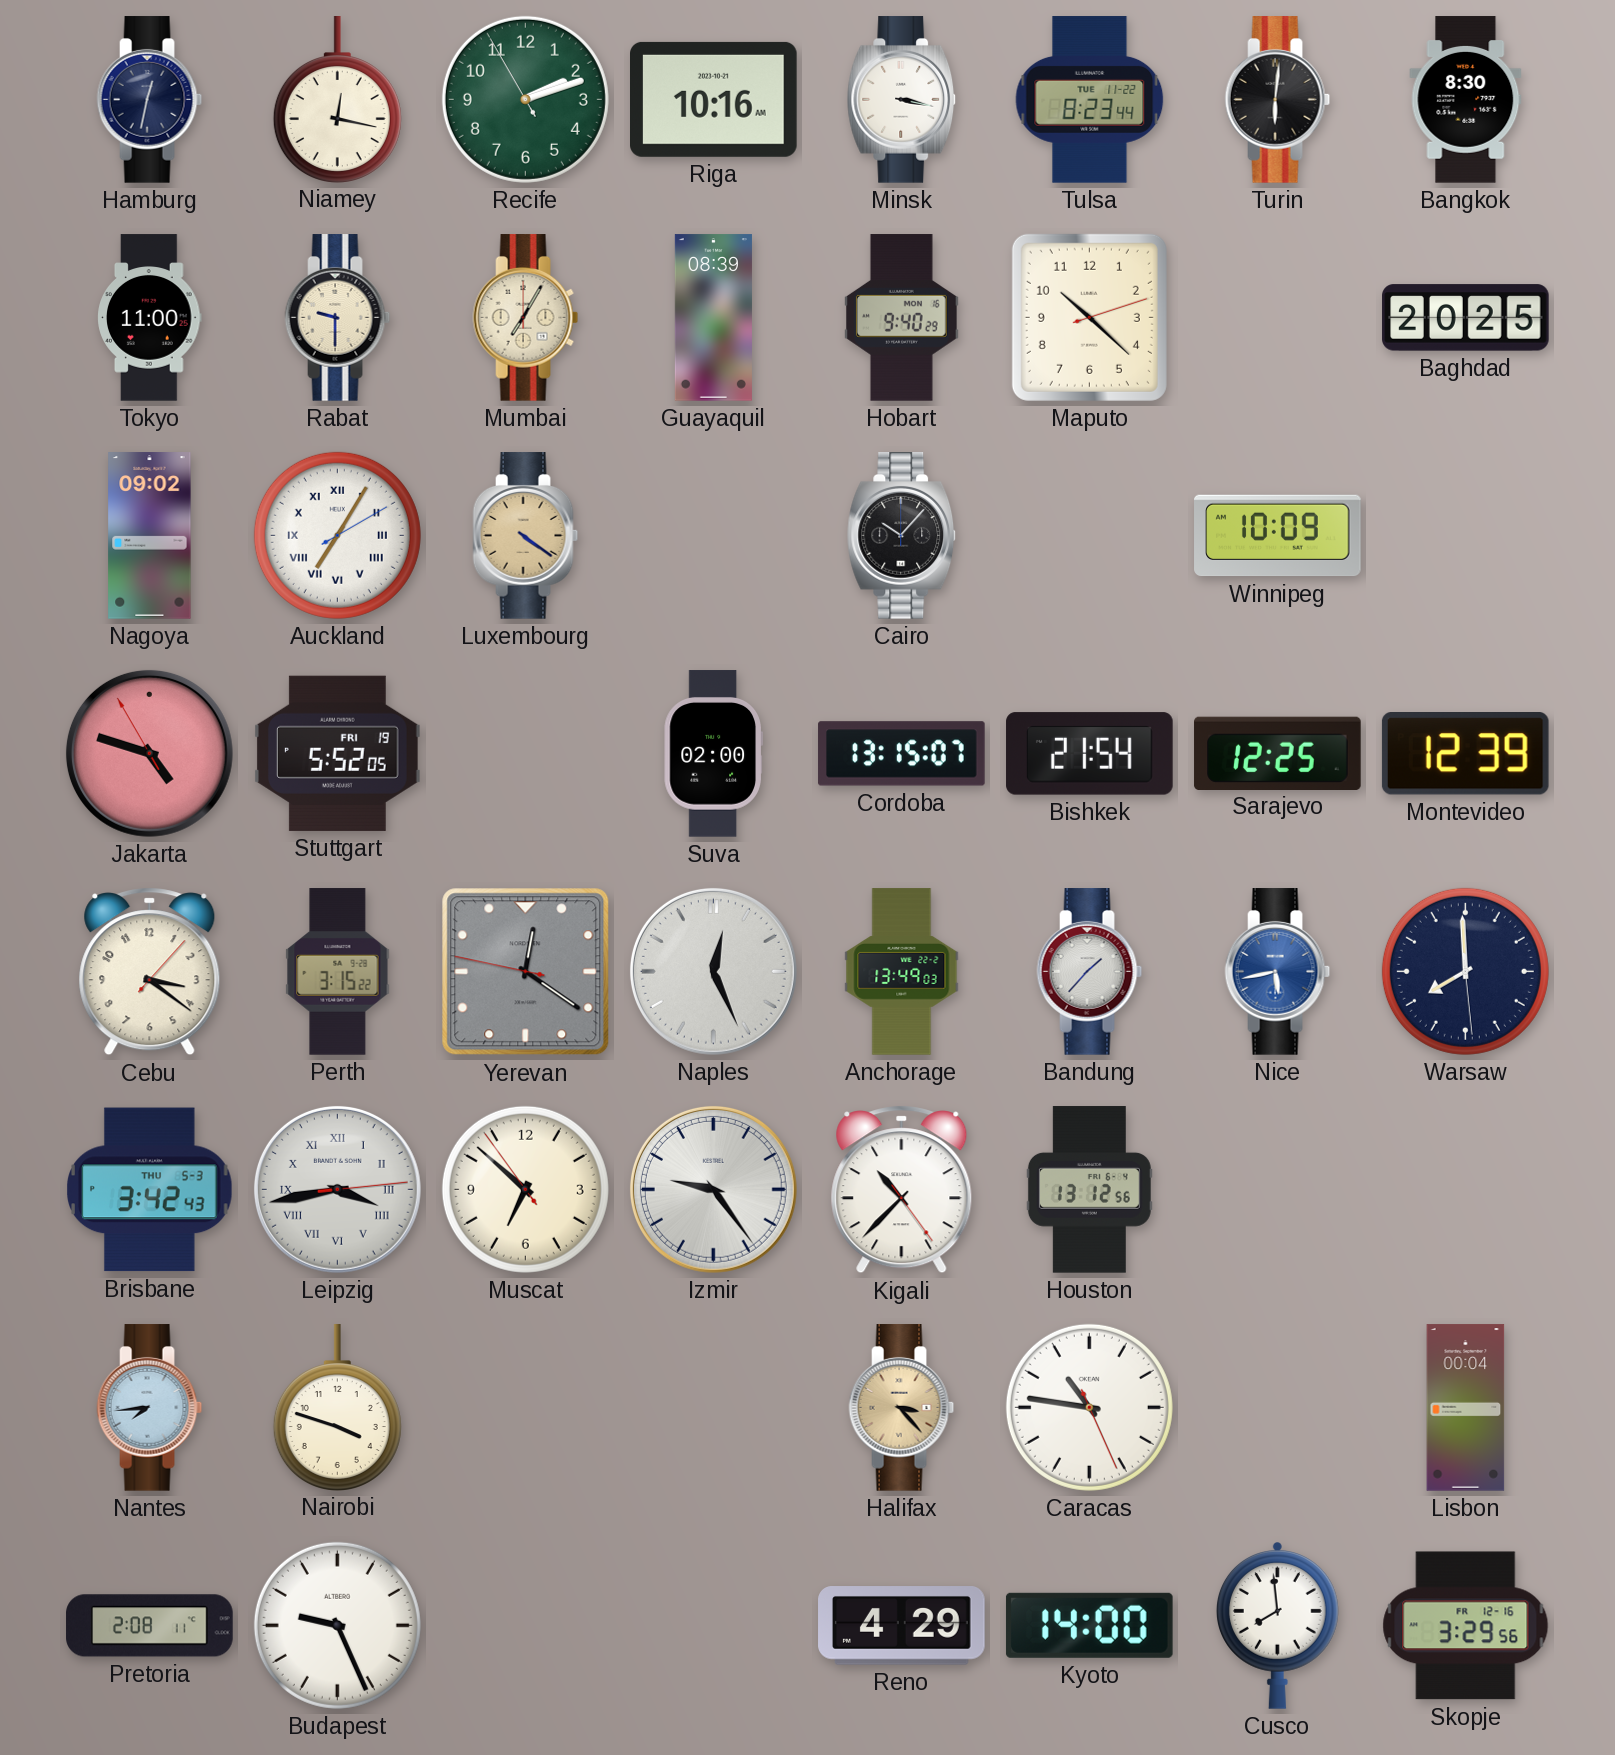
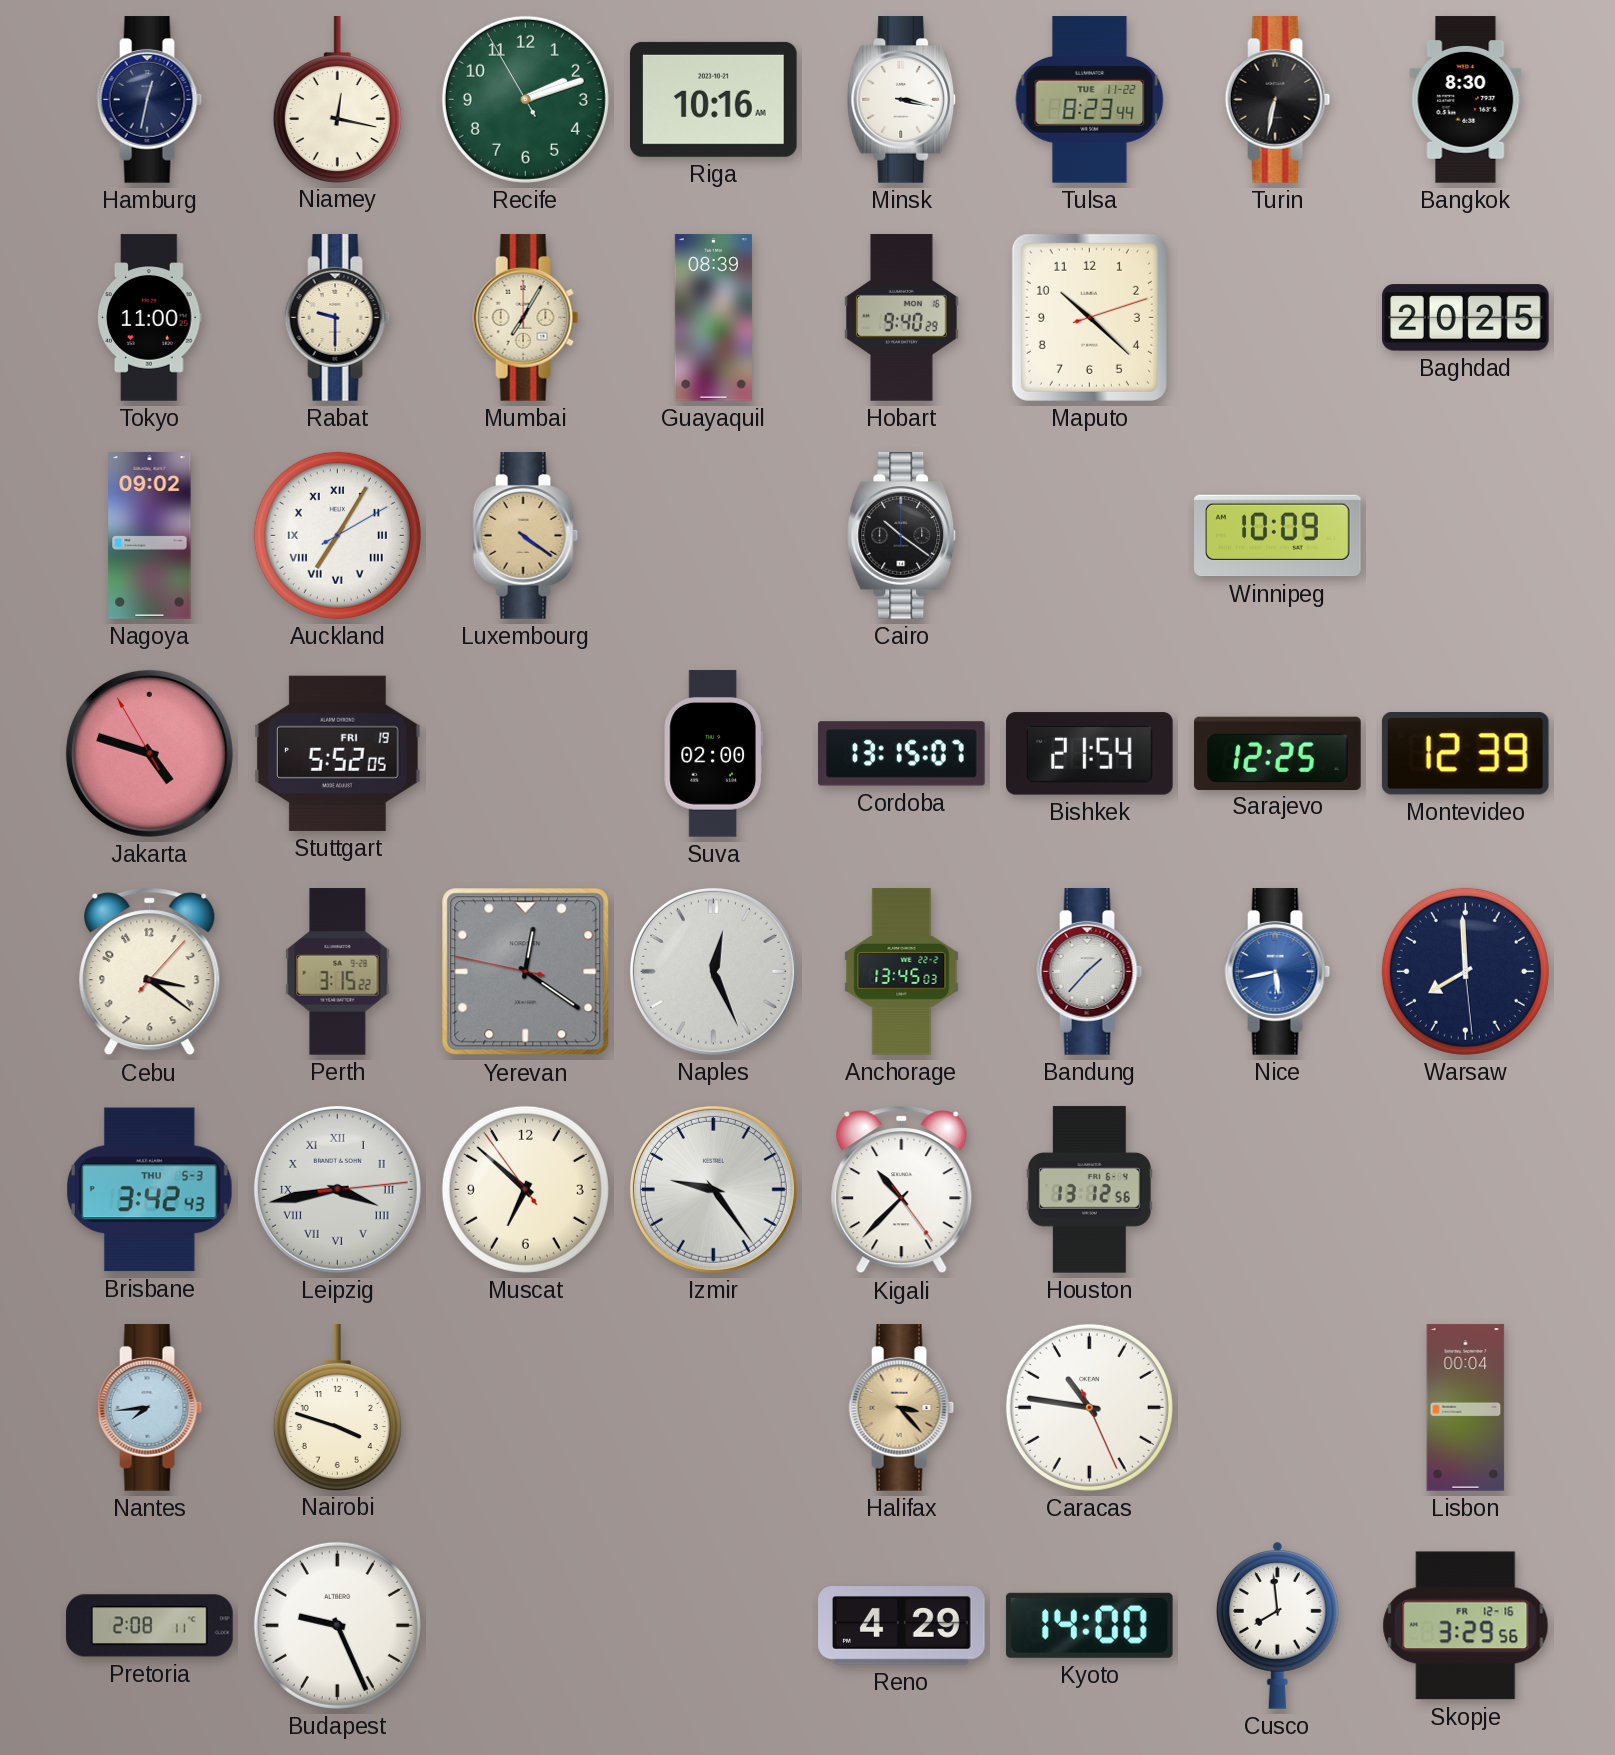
Turin: 6:01 -> 6:32 (1278, 100)
Cairo: 10:07 -> 10:21 (902, 536)
Anchorage: 13:49 -> 13:45 (902, 972)
